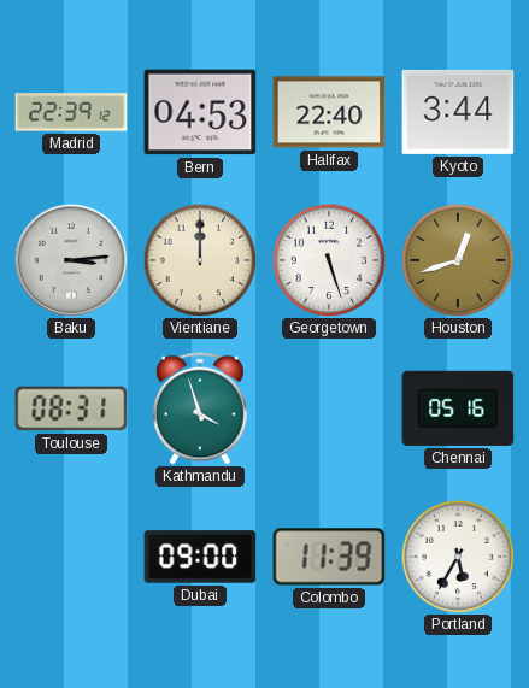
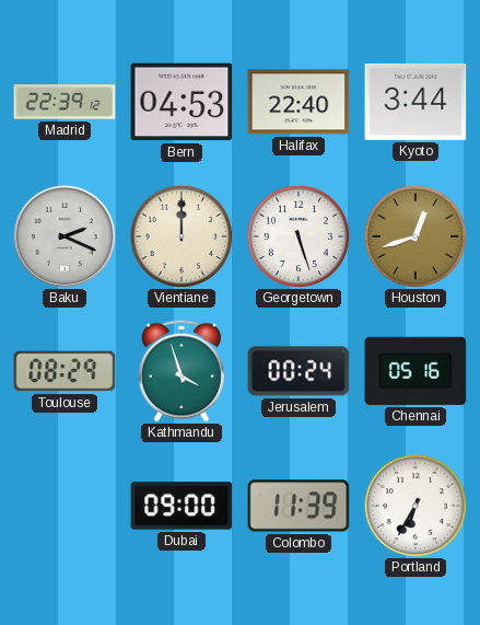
Baku: 3:14 -> 2:19 (65, 236)
Toulouse: 08:31 -> 08:29 (65, 371)
Jerusalem: none -> 00:24 (298, 371)
Portland: 5:35 -> 6:35 (415, 506)
